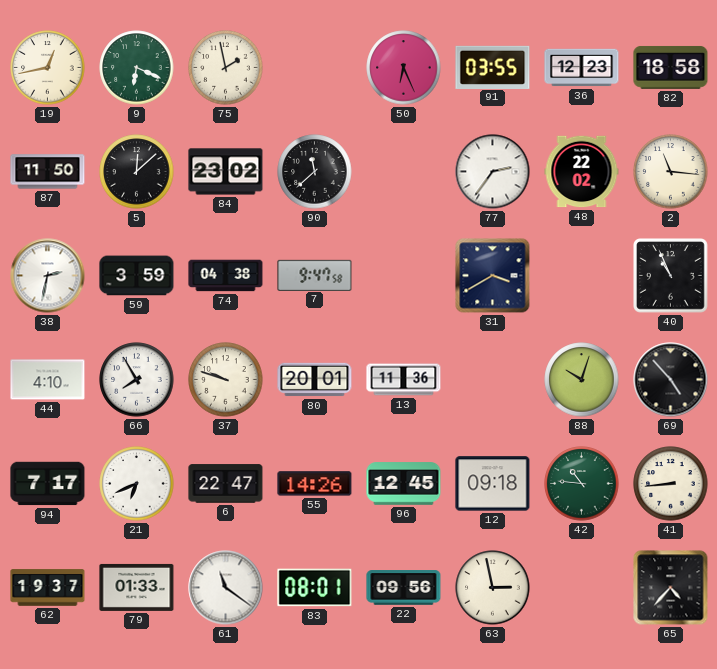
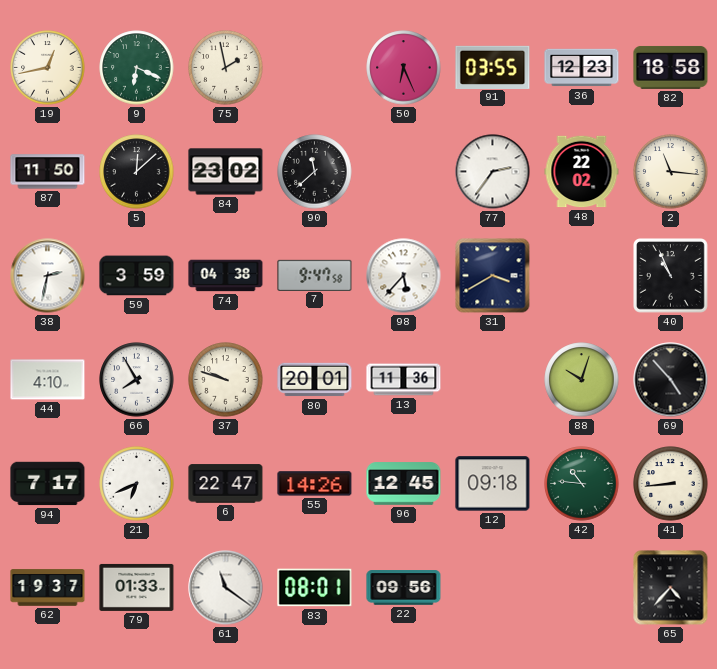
98: none -> 5:37 (404, 276)
63: 2:58 -> none (493, 588)
